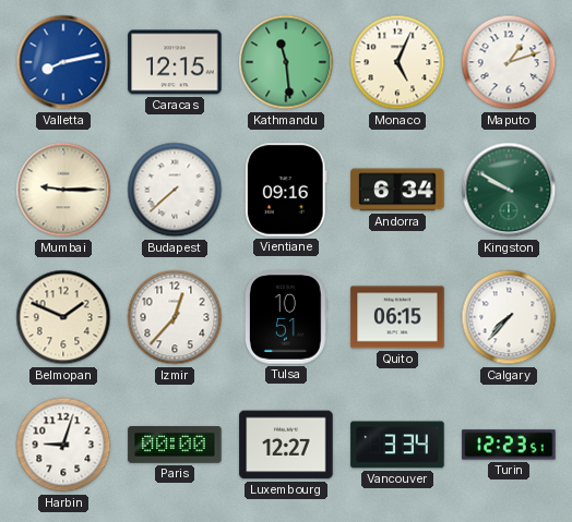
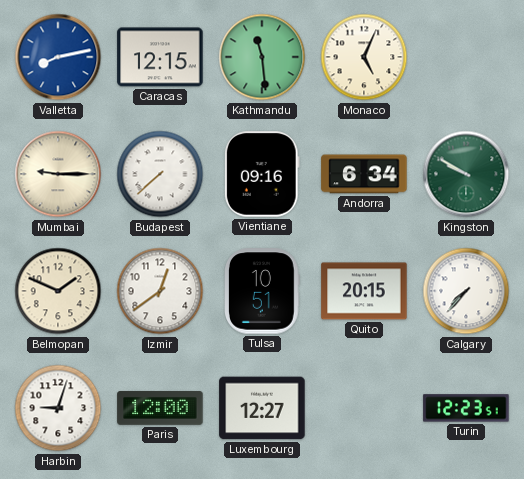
Maputo: 1:12 -> none (509, 62)
Izmir: 12:37 -> 12:39 (160, 291)
Quito: 06:15 -> 20:15 (364, 291)
Paris: 00:00 -> 12:00 (160, 409)
Vancouver: 3:34 -> none (397, 445)
